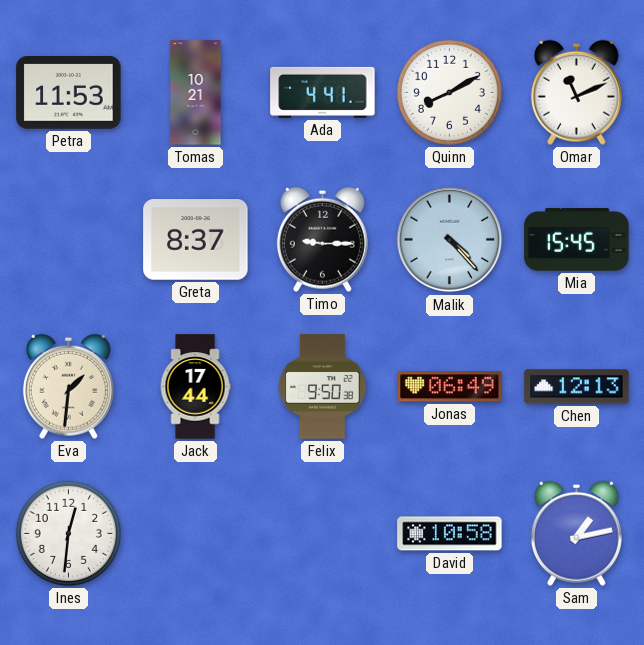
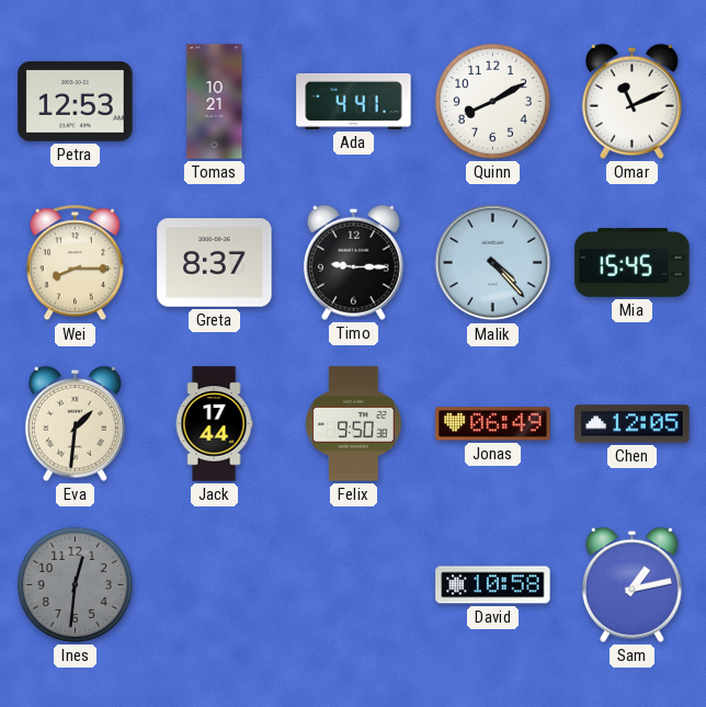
Petra: 11:53 -> 12:53 (76, 102)
Wei: none -> 8:15 (75, 263)
Chen: 12:13 -> 12:05 (633, 424)
Ines dial: white -> grey (75, 584)
